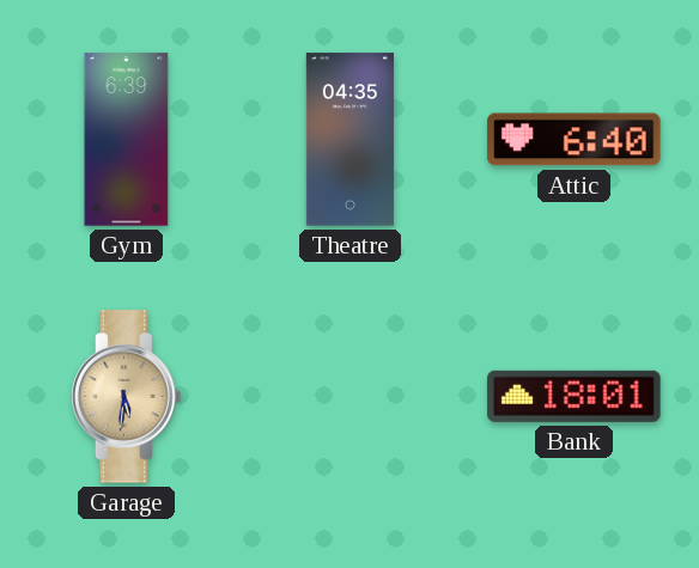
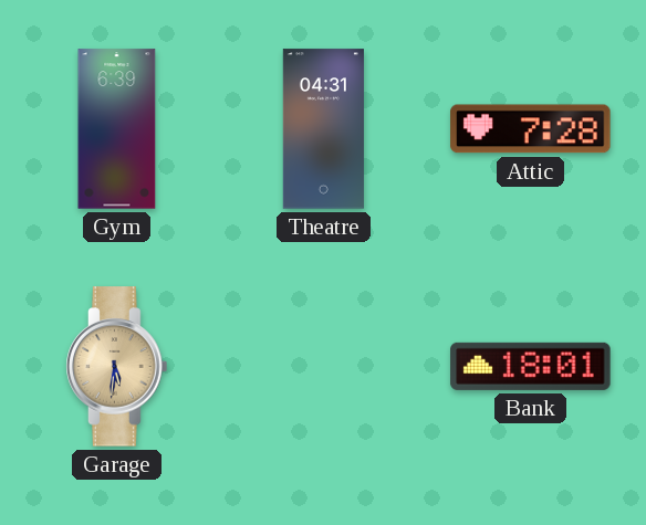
Theatre: 04:35 -> 04:31 (323, 129)
Attic: 6:40 -> 7:28 (531, 129)
